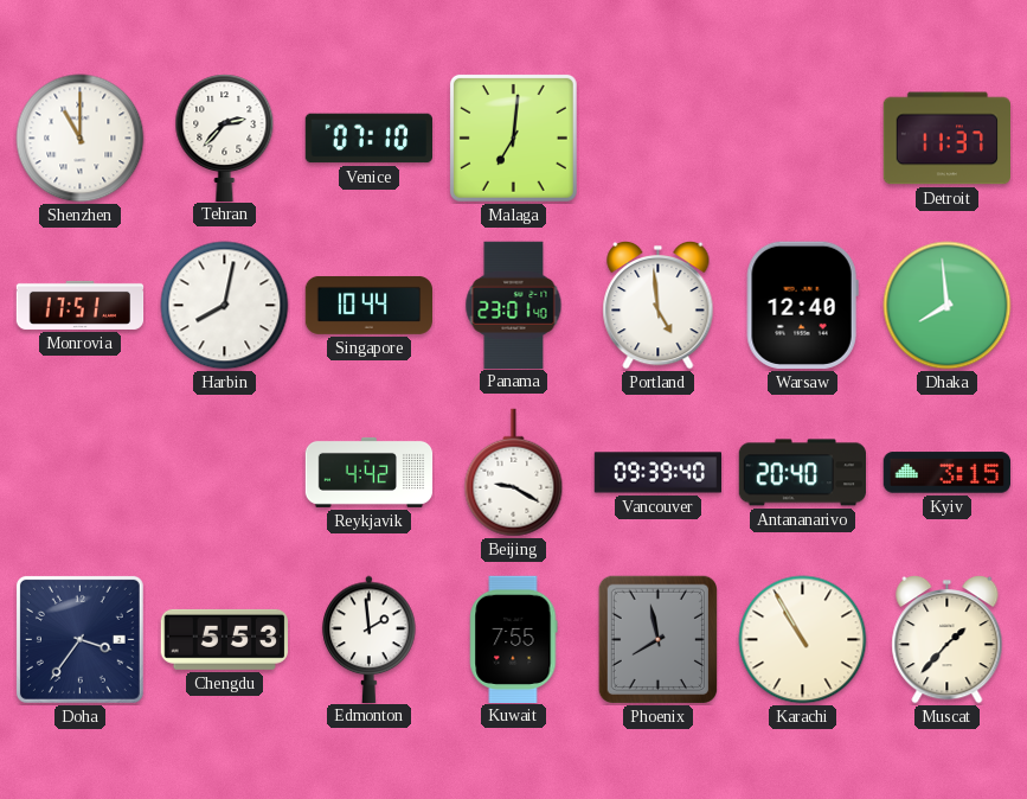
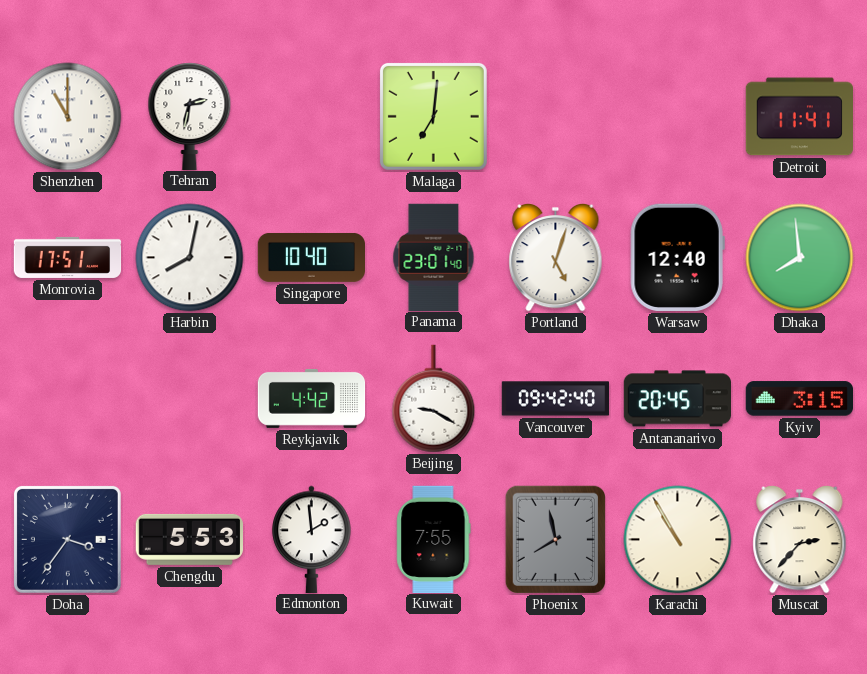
Tehran: 2:37 -> 2:32 (190, 116)
Venice: 07:10 -> none (368, 139)
Detroit: 11:37 -> 11:41 (799, 117)
Singapore: 10:44 -> 10:40 (312, 257)
Portland: 4:59 -> 5:03 (556, 257)
Vancouver: 09:39 -> 09:42 (556, 399)
Antananarivo: 20:40 -> 20:45 (677, 399)
Muscat: 1:37 -> 2:37 (800, 539)
